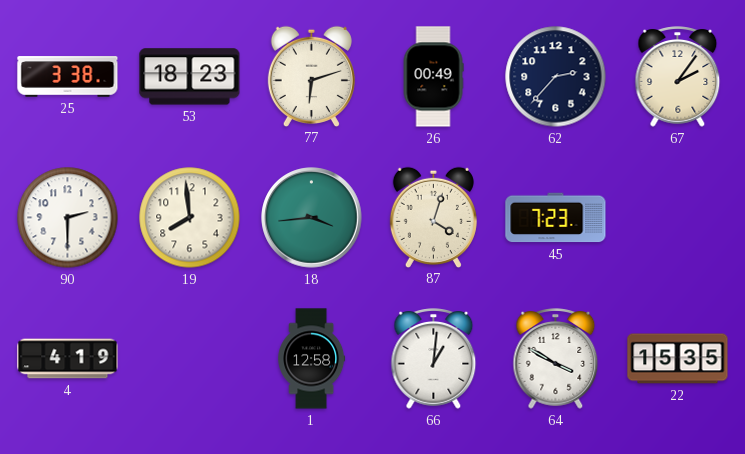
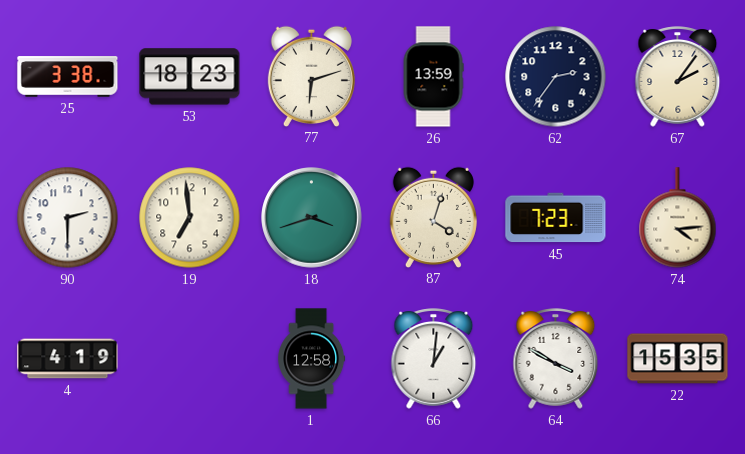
26: 00:49 -> 13:59 (433, 77)
62: 2:37 -> 2:36 (556, 77)
19: 7:59 -> 6:59 (190, 218)
18: 3:44 -> 3:42 (312, 218)
74: none -> 4:14 (678, 218)
